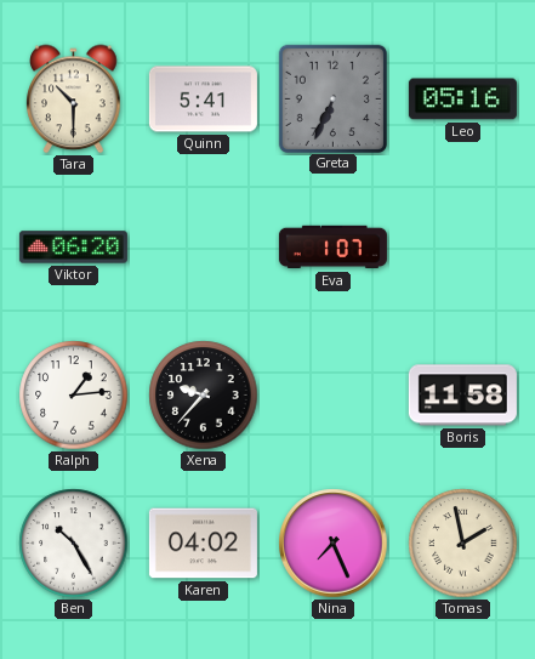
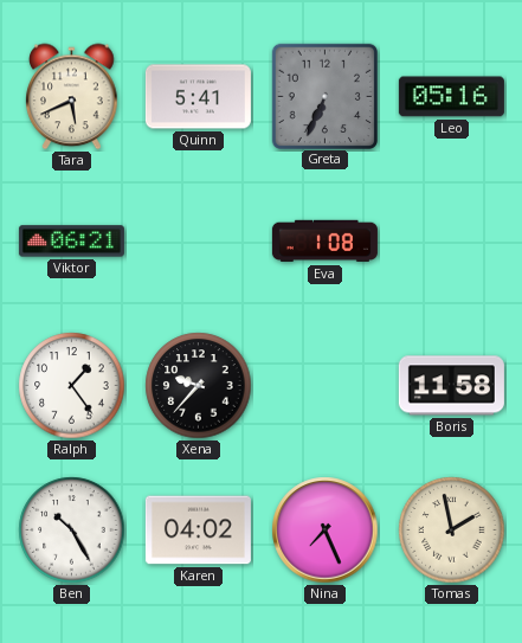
Tara: 10:30 -> 5:41 (72, 97)
Viktor: 06:20 -> 06:21 (71, 242)
Eva: 1:07 -> 1:08 (324, 242)
Ralph: 1:14 -> 1:24 (72, 386)
